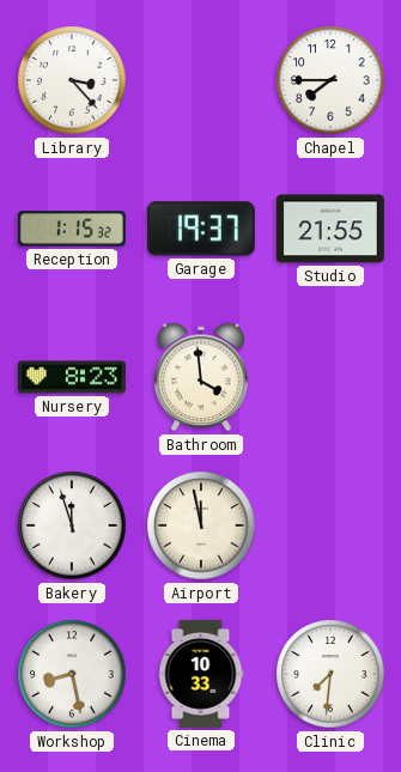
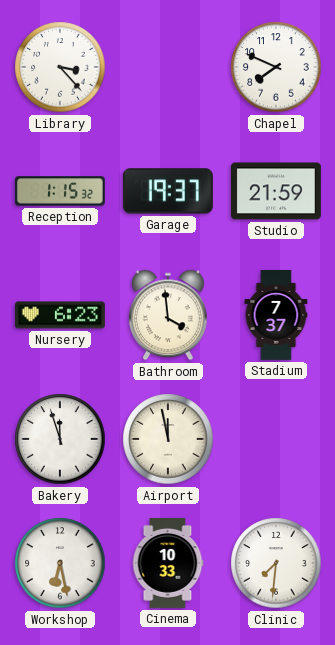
Chapel: 7:45 -> 7:49 (276, 67)
Studio: 21:55 -> 21:59 (276, 191)
Nursery: 8:23 -> 6:23 (60, 315)
Stadium: none -> 7:37 (276, 315)
Workshop: 8:28 -> 6:28 (60, 563)
